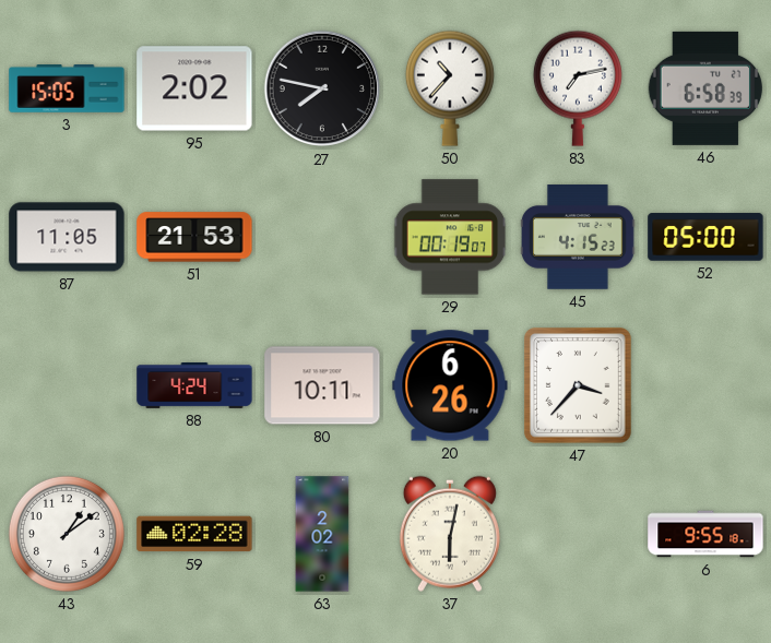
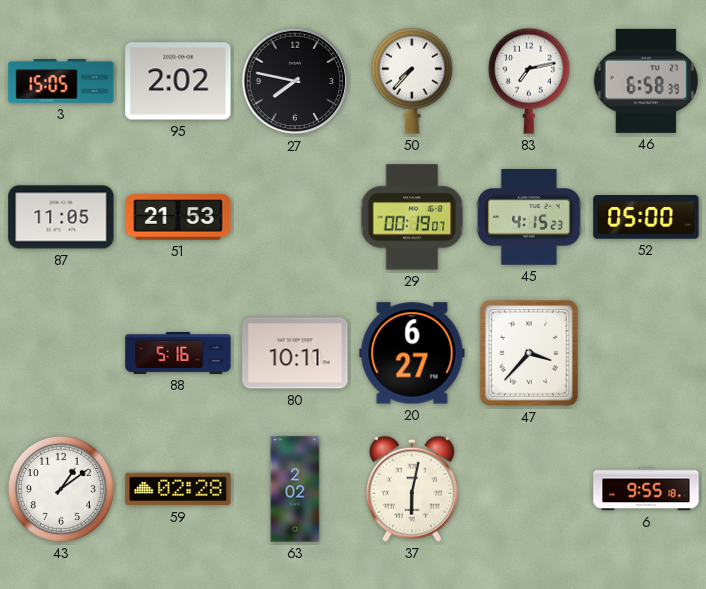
50: 10:37 -> 7:37 (412, 81)
88: 4:24 -> 5:16 (178, 354)
20: 6:26 -> 6:27 (412, 353)
